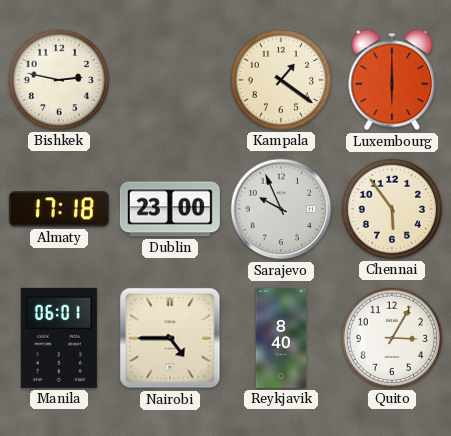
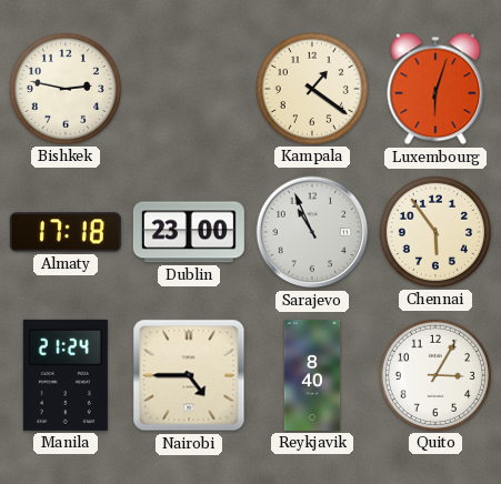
Luxembourg: 6:00 -> 6:03 (435, 89)
Sarajevo: 9:56 -> 10:56 (312, 232)
Manila: 06:01 -> 21:24 (66, 375)
